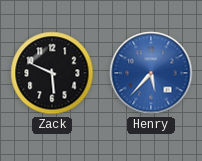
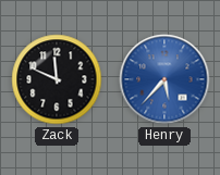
Zack: 5:49 -> 11:49 (57, 79)
